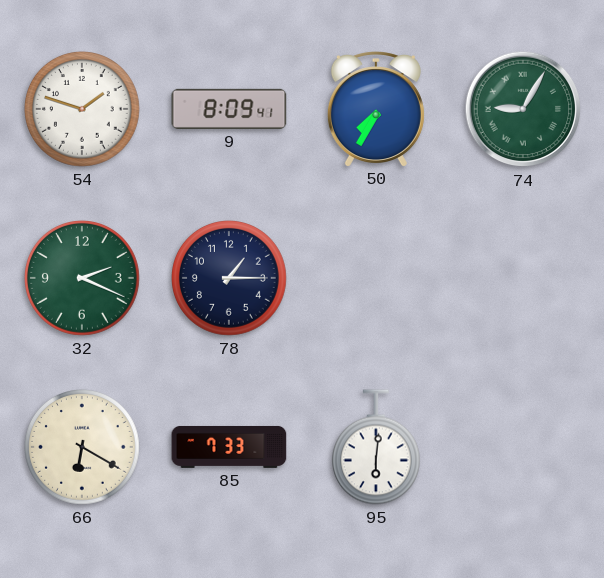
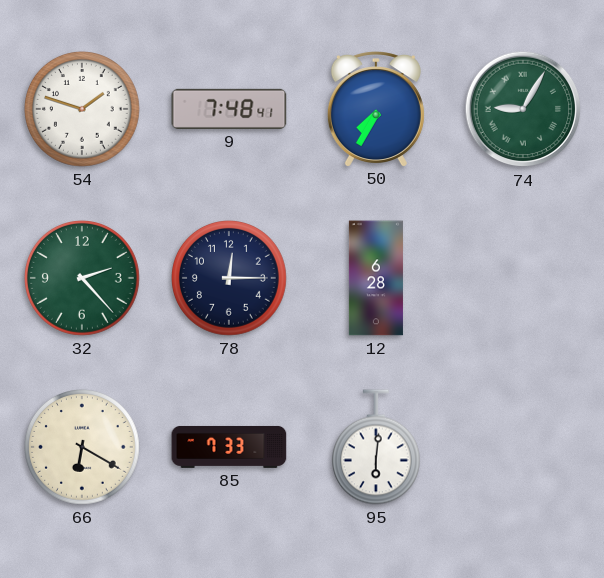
9: 8:09 -> 7:48 (229, 109)
32: 2:19 -> 2:23 (83, 279)
78: 1:15 -> 12:15 (230, 279)
12: none -> 6:28 (376, 278)
